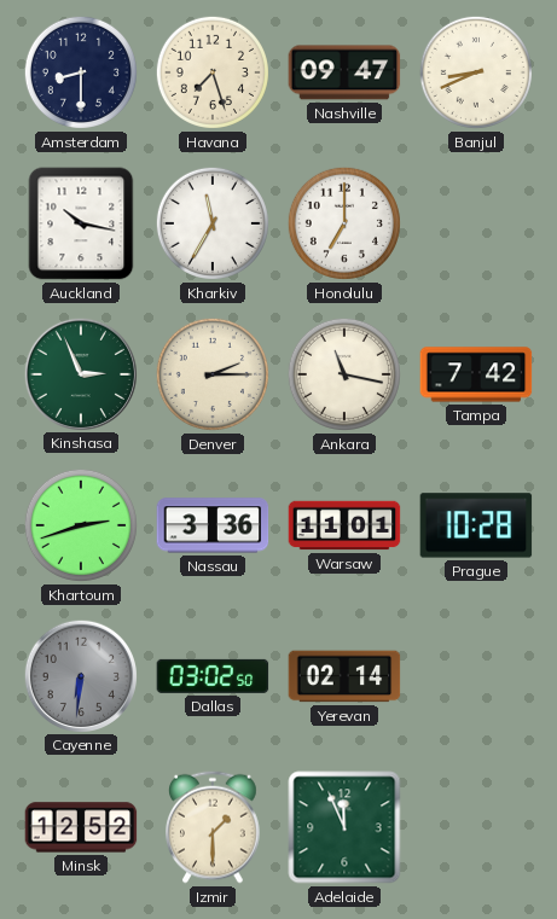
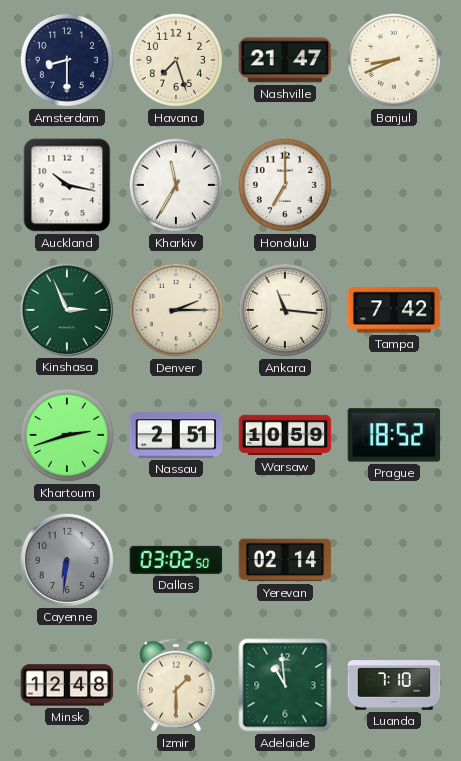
Nashville: 09:47 -> 21:47 (285, 60)
Ankara: 11:17 -> 11:16 (285, 310)
Nassau: 3:36 -> 2:51 (176, 435)
Warsaw: 11:01 -> 10:59 (285, 435)
Prague: 10:28 -> 18:52 (394, 435)
Minsk: 12:52 -> 12:48 (67, 685)
Adelaide: 11:56 -> 10:59 (285, 685)
Luanda: none -> 7:10 (394, 685)
